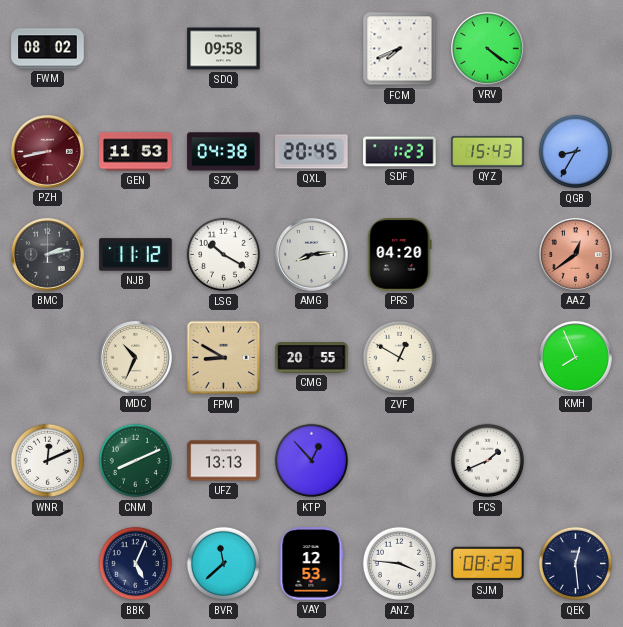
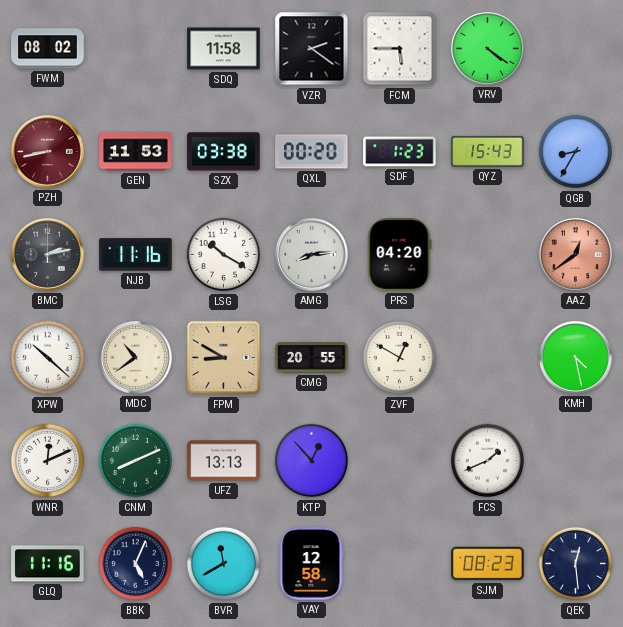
SDQ: 09:58 -> 11:58 (224, 49)
VZR: none -> 2:21 (312, 49)
FCM: 7:41 -> 5:45 (400, 49)
SZX: 04:38 -> 03:38 (224, 152)
QXL: 20:45 -> 00:20 (312, 152)
NJB: 11:12 -> 11:16 (136, 255)
XPW: none -> 10:22 (48, 358)
MDC: 10:34 -> 10:39 (136, 358)
KMH: 7:56 -> 4:28 (576, 358)
GLQ: none -> 11:16 (48, 564)
BVR: 11:38 -> 11:40 (224, 564)
VAY: 12:53 -> 12:58 (311, 564)
ANZ: 3:46 -> none (400, 564)
